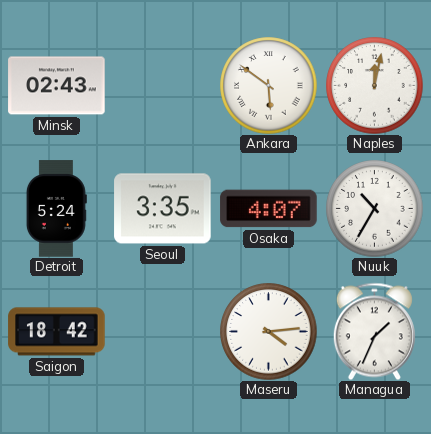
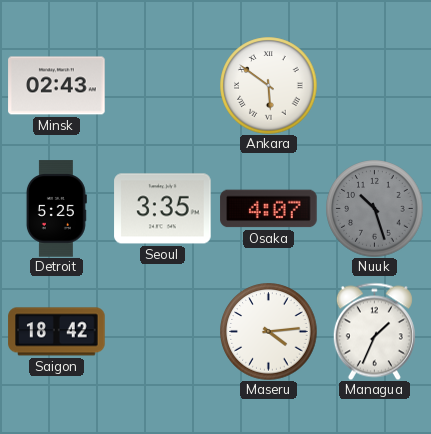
Naples: 12:02 -> none (375, 86)
Detroit: 5:24 -> 5:25 (56, 209)
Nuuk: 10:35 -> 10:27 (375, 209)
Nuuk dial: white -> grey (375, 209)
